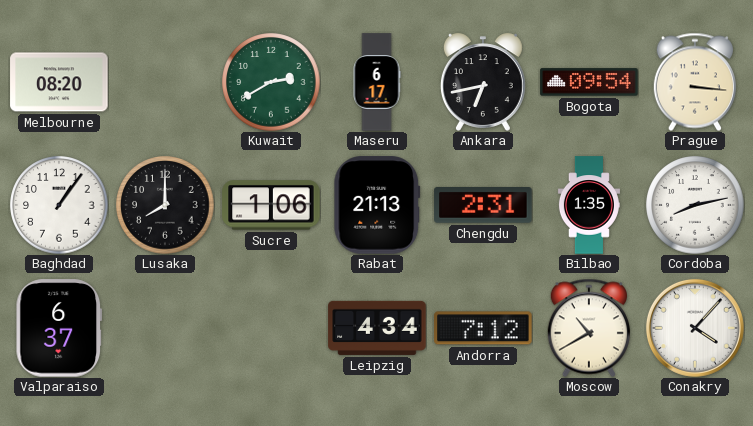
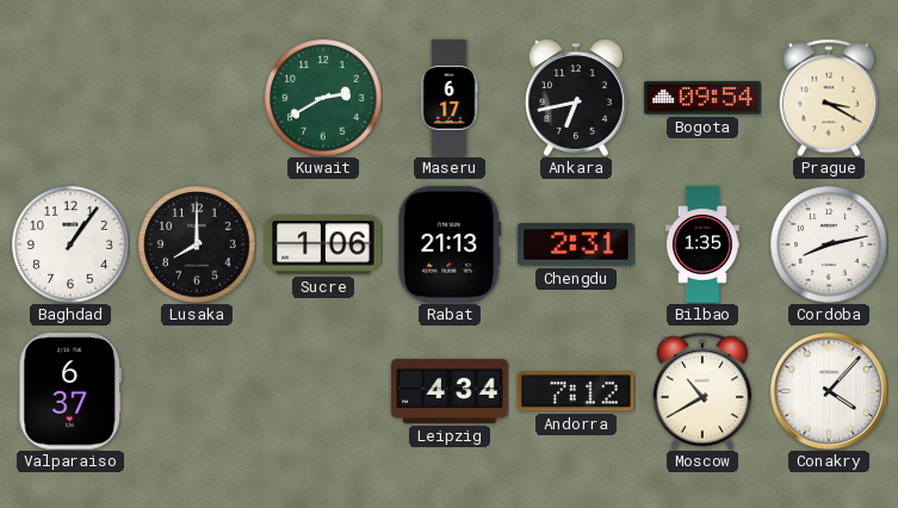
Melbourne: 08:20 -> none (59, 82)
Prague: 3:16 -> 3:20 (828, 98)
